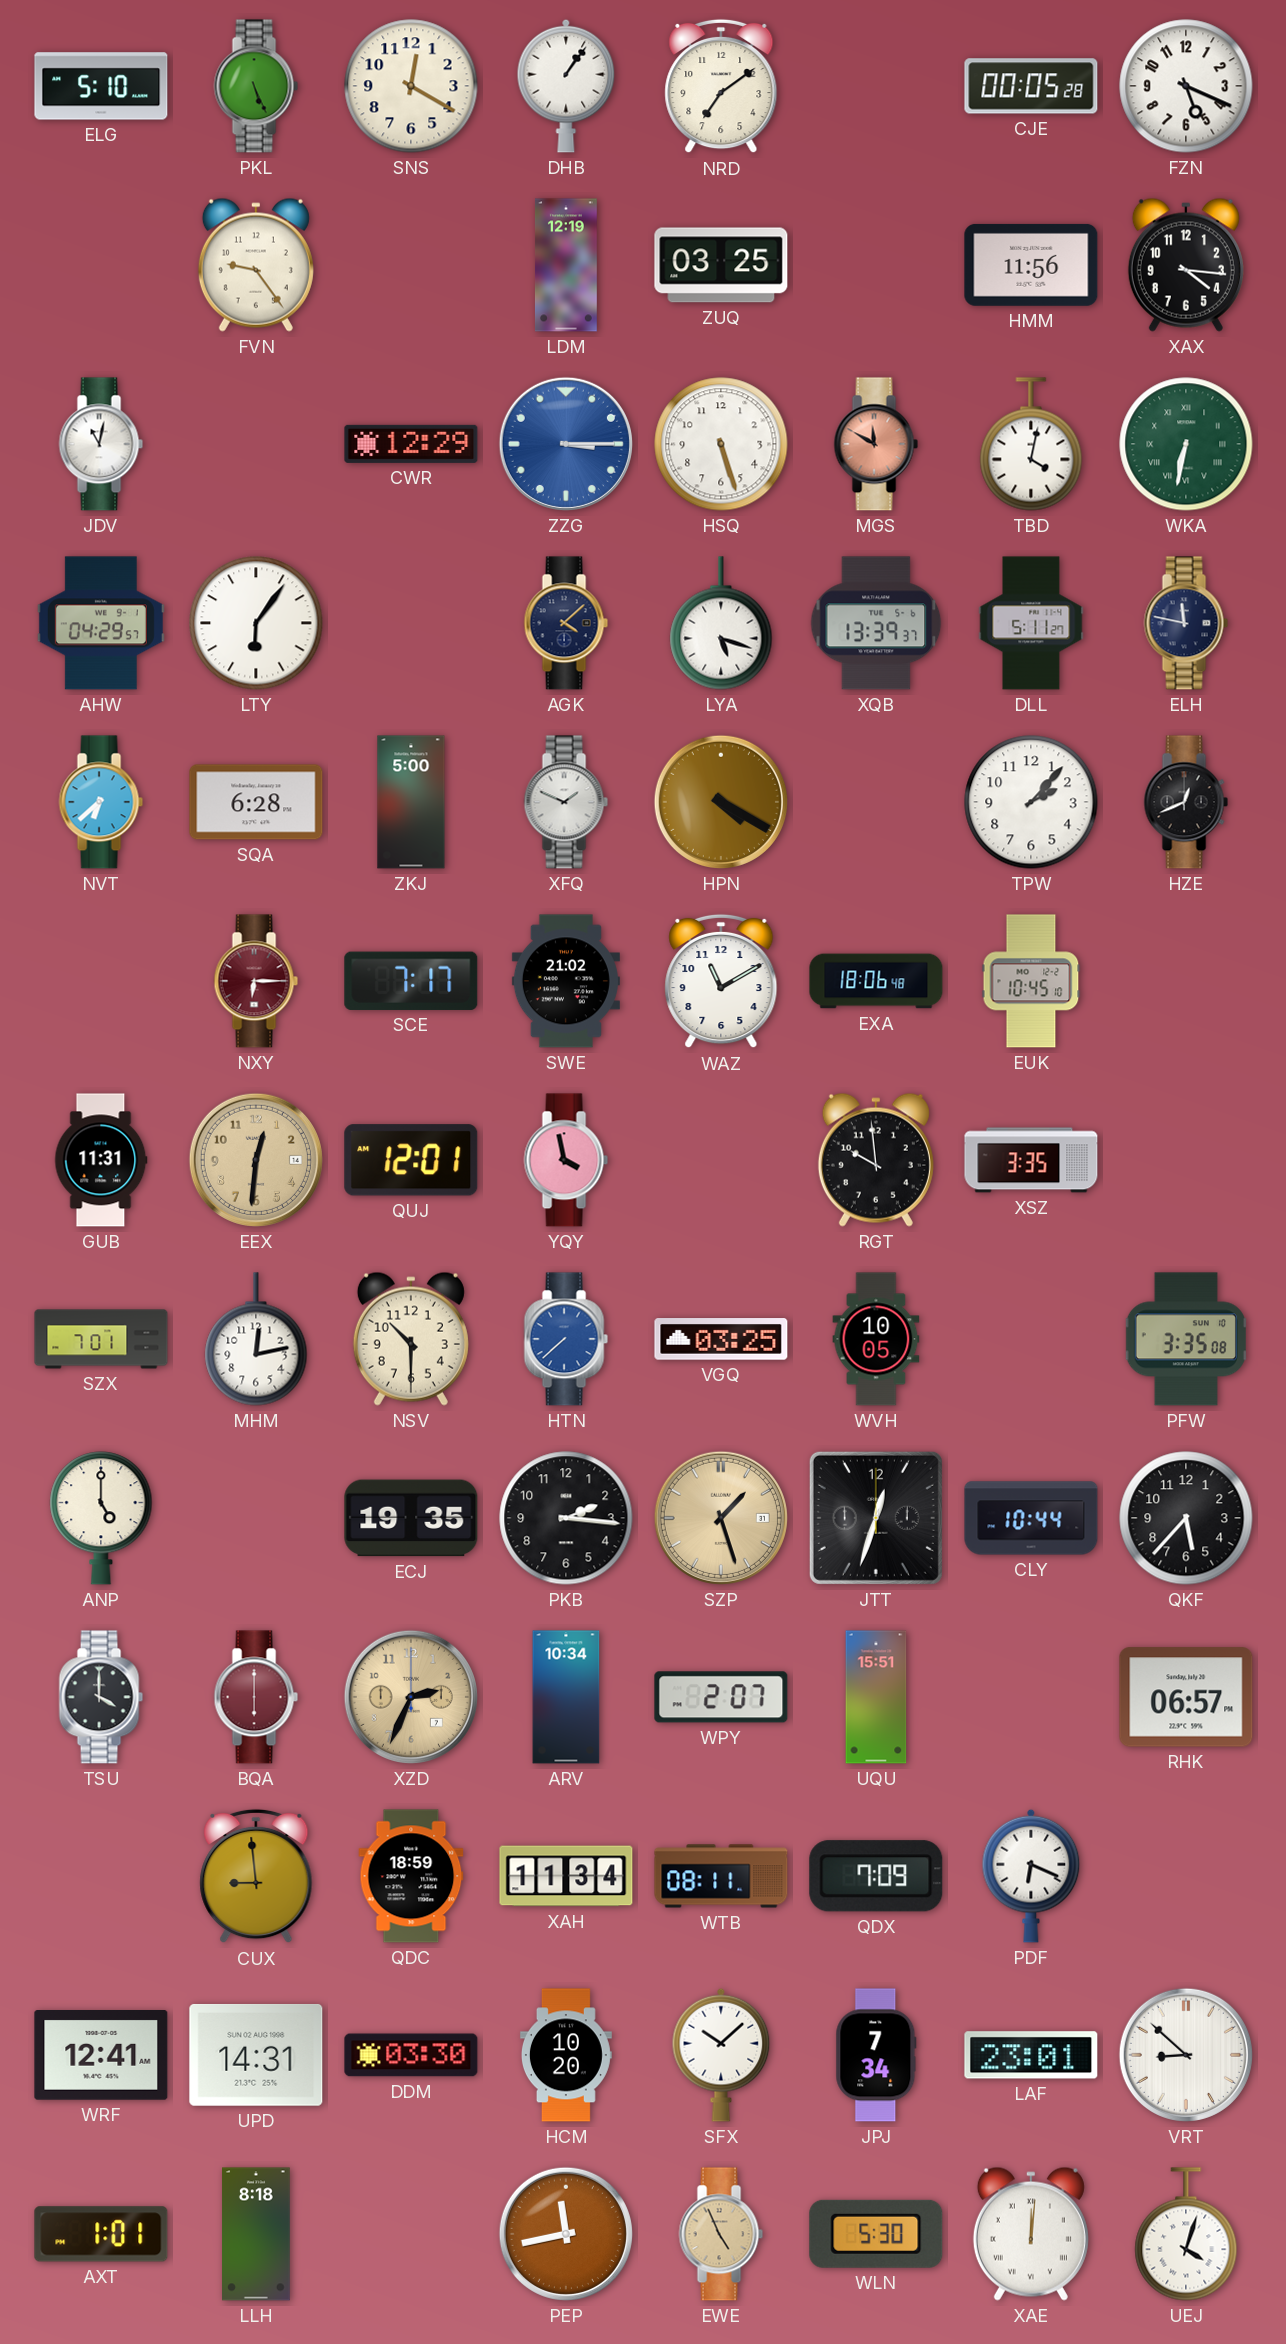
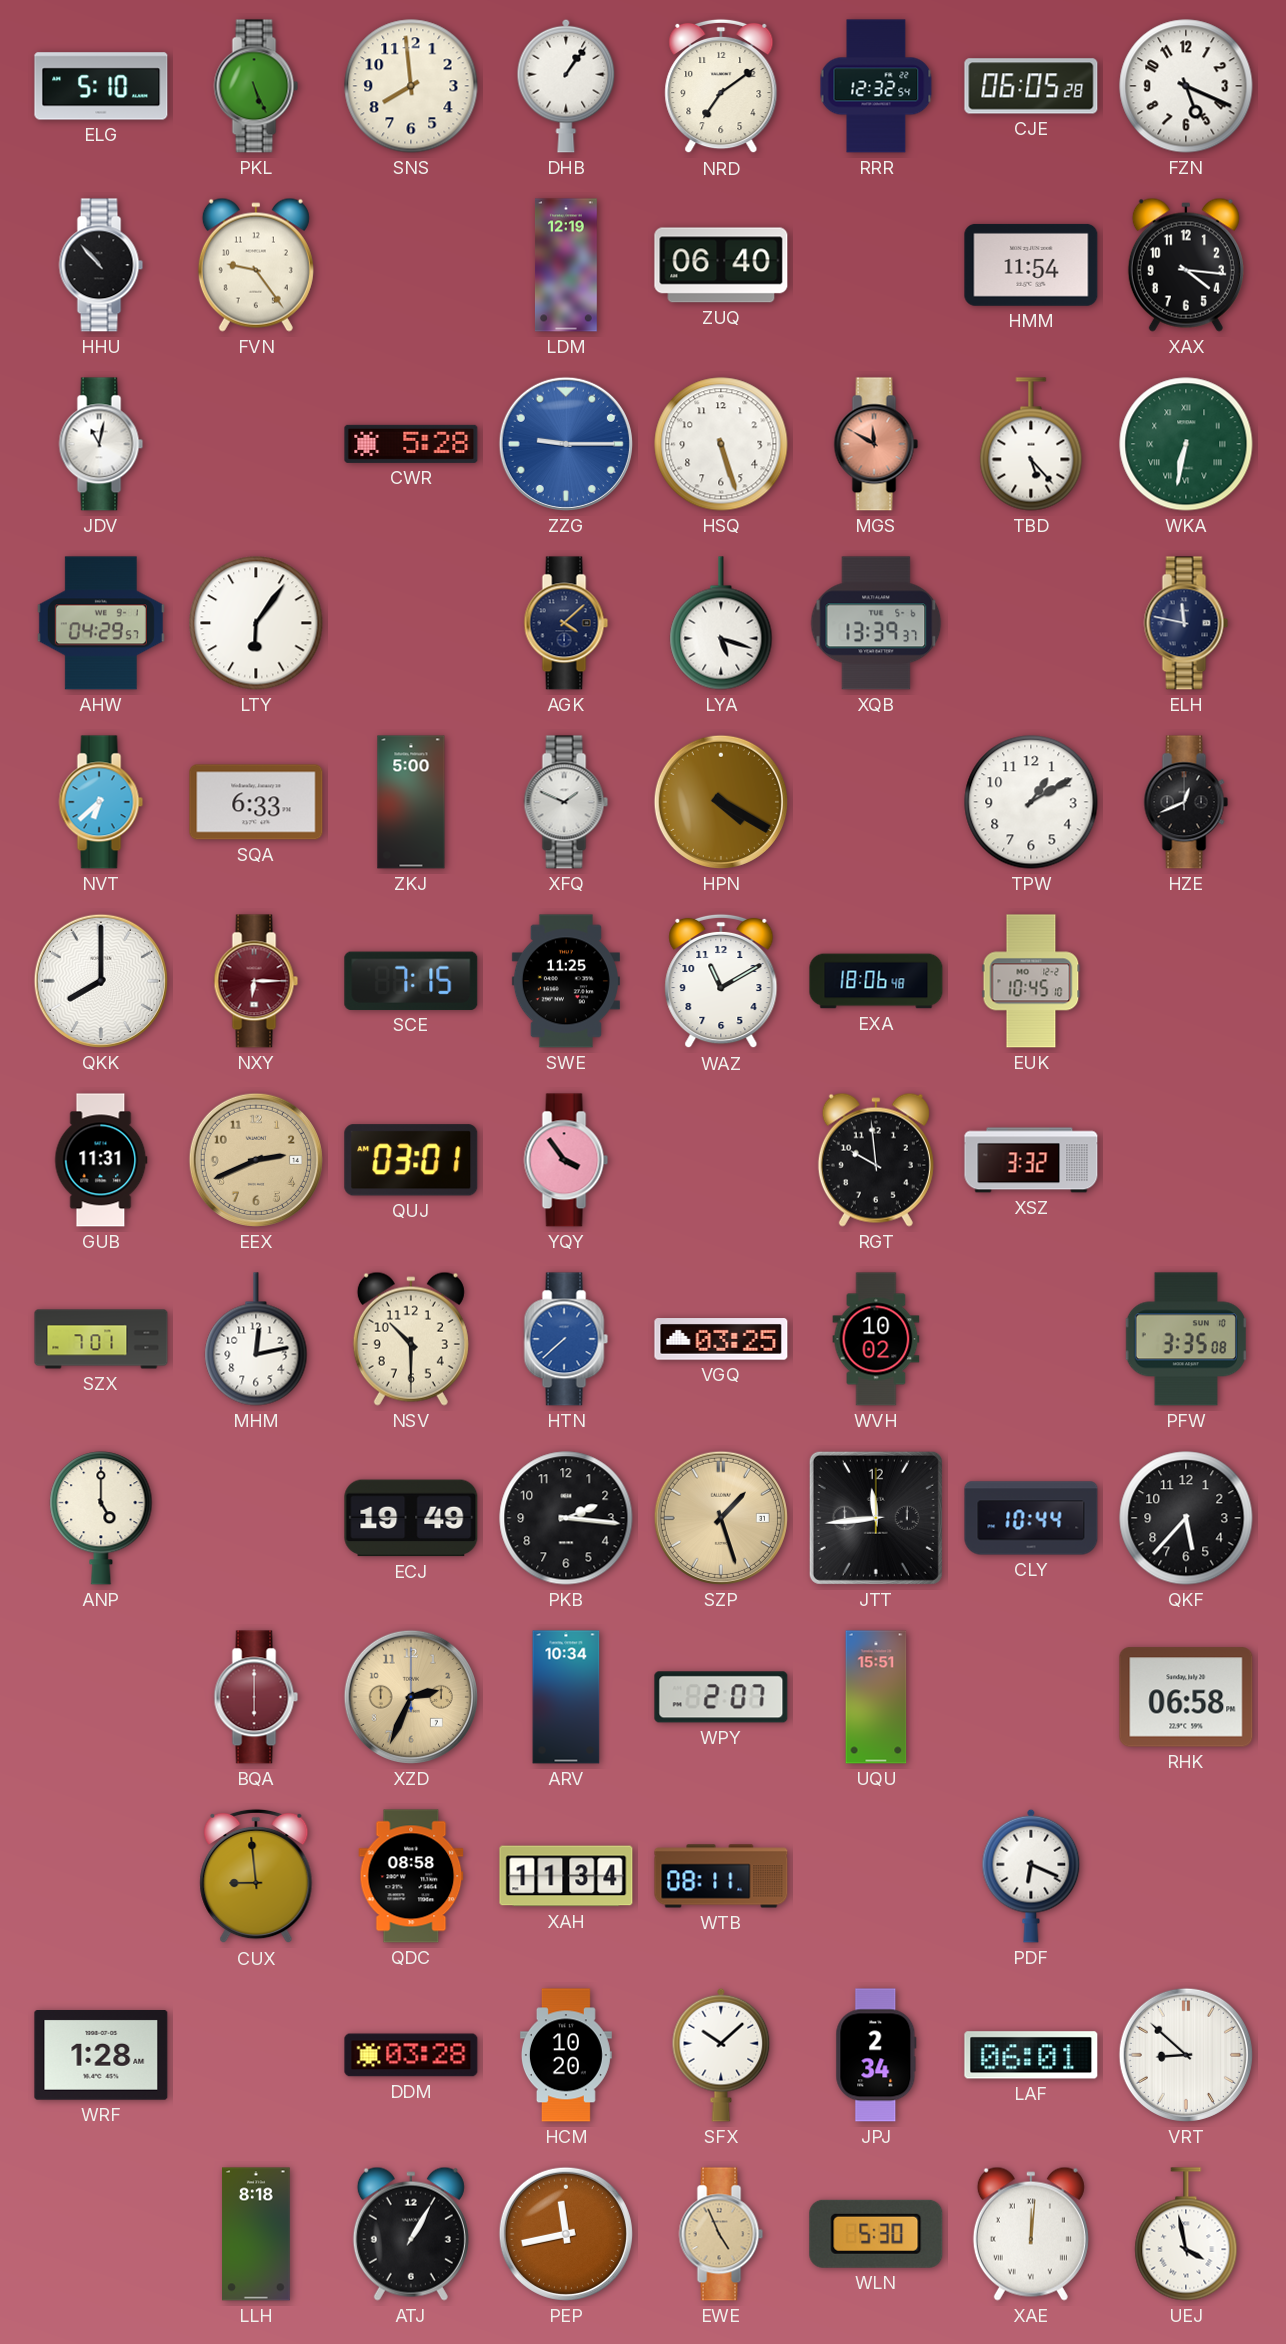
SNS: 12:20 -> 7:59 (411, 86)
RRR: none -> 12:32 (876, 86)
CJE: 00:05 -> 06:05 (1031, 86)
HHU: none -> 10:53 (101, 265)
ZUQ: 03:25 -> 06:40 (721, 265)
HMM: 11:56 -> 11:54 (1031, 265)
CWR: 12:29 -> 5:28 (411, 444)
ZZG: 3:15 -> 9:15 (566, 444)
TBD: 4:02 -> 5:23 (1031, 444)
DLL: 5:11 -> none (1031, 623)
SQA: 6:28 -> 6:33 (256, 802)
TPW: 2:07 -> 1:10 (1031, 802)
QKK: none -> 8:00 (101, 981)
SCE: 7:17 -> 7:15 (411, 981)
SWE: 21:02 -> 11:25 (566, 981)
EEX: 12:31 -> 2:41 (256, 1160)
QUJ: 12:01 -> 03:01 (411, 1160)
YQY: 3:58 -> 3:54 (566, 1160)
XSZ: 3:35 -> 3:32 (1031, 1160)
WVH: 10:05 -> 10:02 (876, 1339)
ECJ: 19:35 -> 19:49 (411, 1518)
JTT: 12:33 -> 11:44 (876, 1518)
TSU: 4:00 -> none (101, 1697)
RHK: 06:57 -> 06:58 (1186, 1697)
QDC: 18:59 -> 08:58 (411, 1876)
QDX: 7:09 -> none (876, 1876)
WRF: 12:41 -> 1:28 (101, 2056)
UPD: 14:31 -> none (256, 2055)
DDM: 03:30 -> 03:28 (411, 2055)
JPJ: 7:34 -> 2:34 (876, 2055)
LAF: 23:01 -> 06:01 (1031, 2055)
AXT: 1:01 -> none (101, 2234)
ATJ: none -> 1:05 (411, 2234)
UEJ: 4:03 -> 3:58 (1186, 2234)
